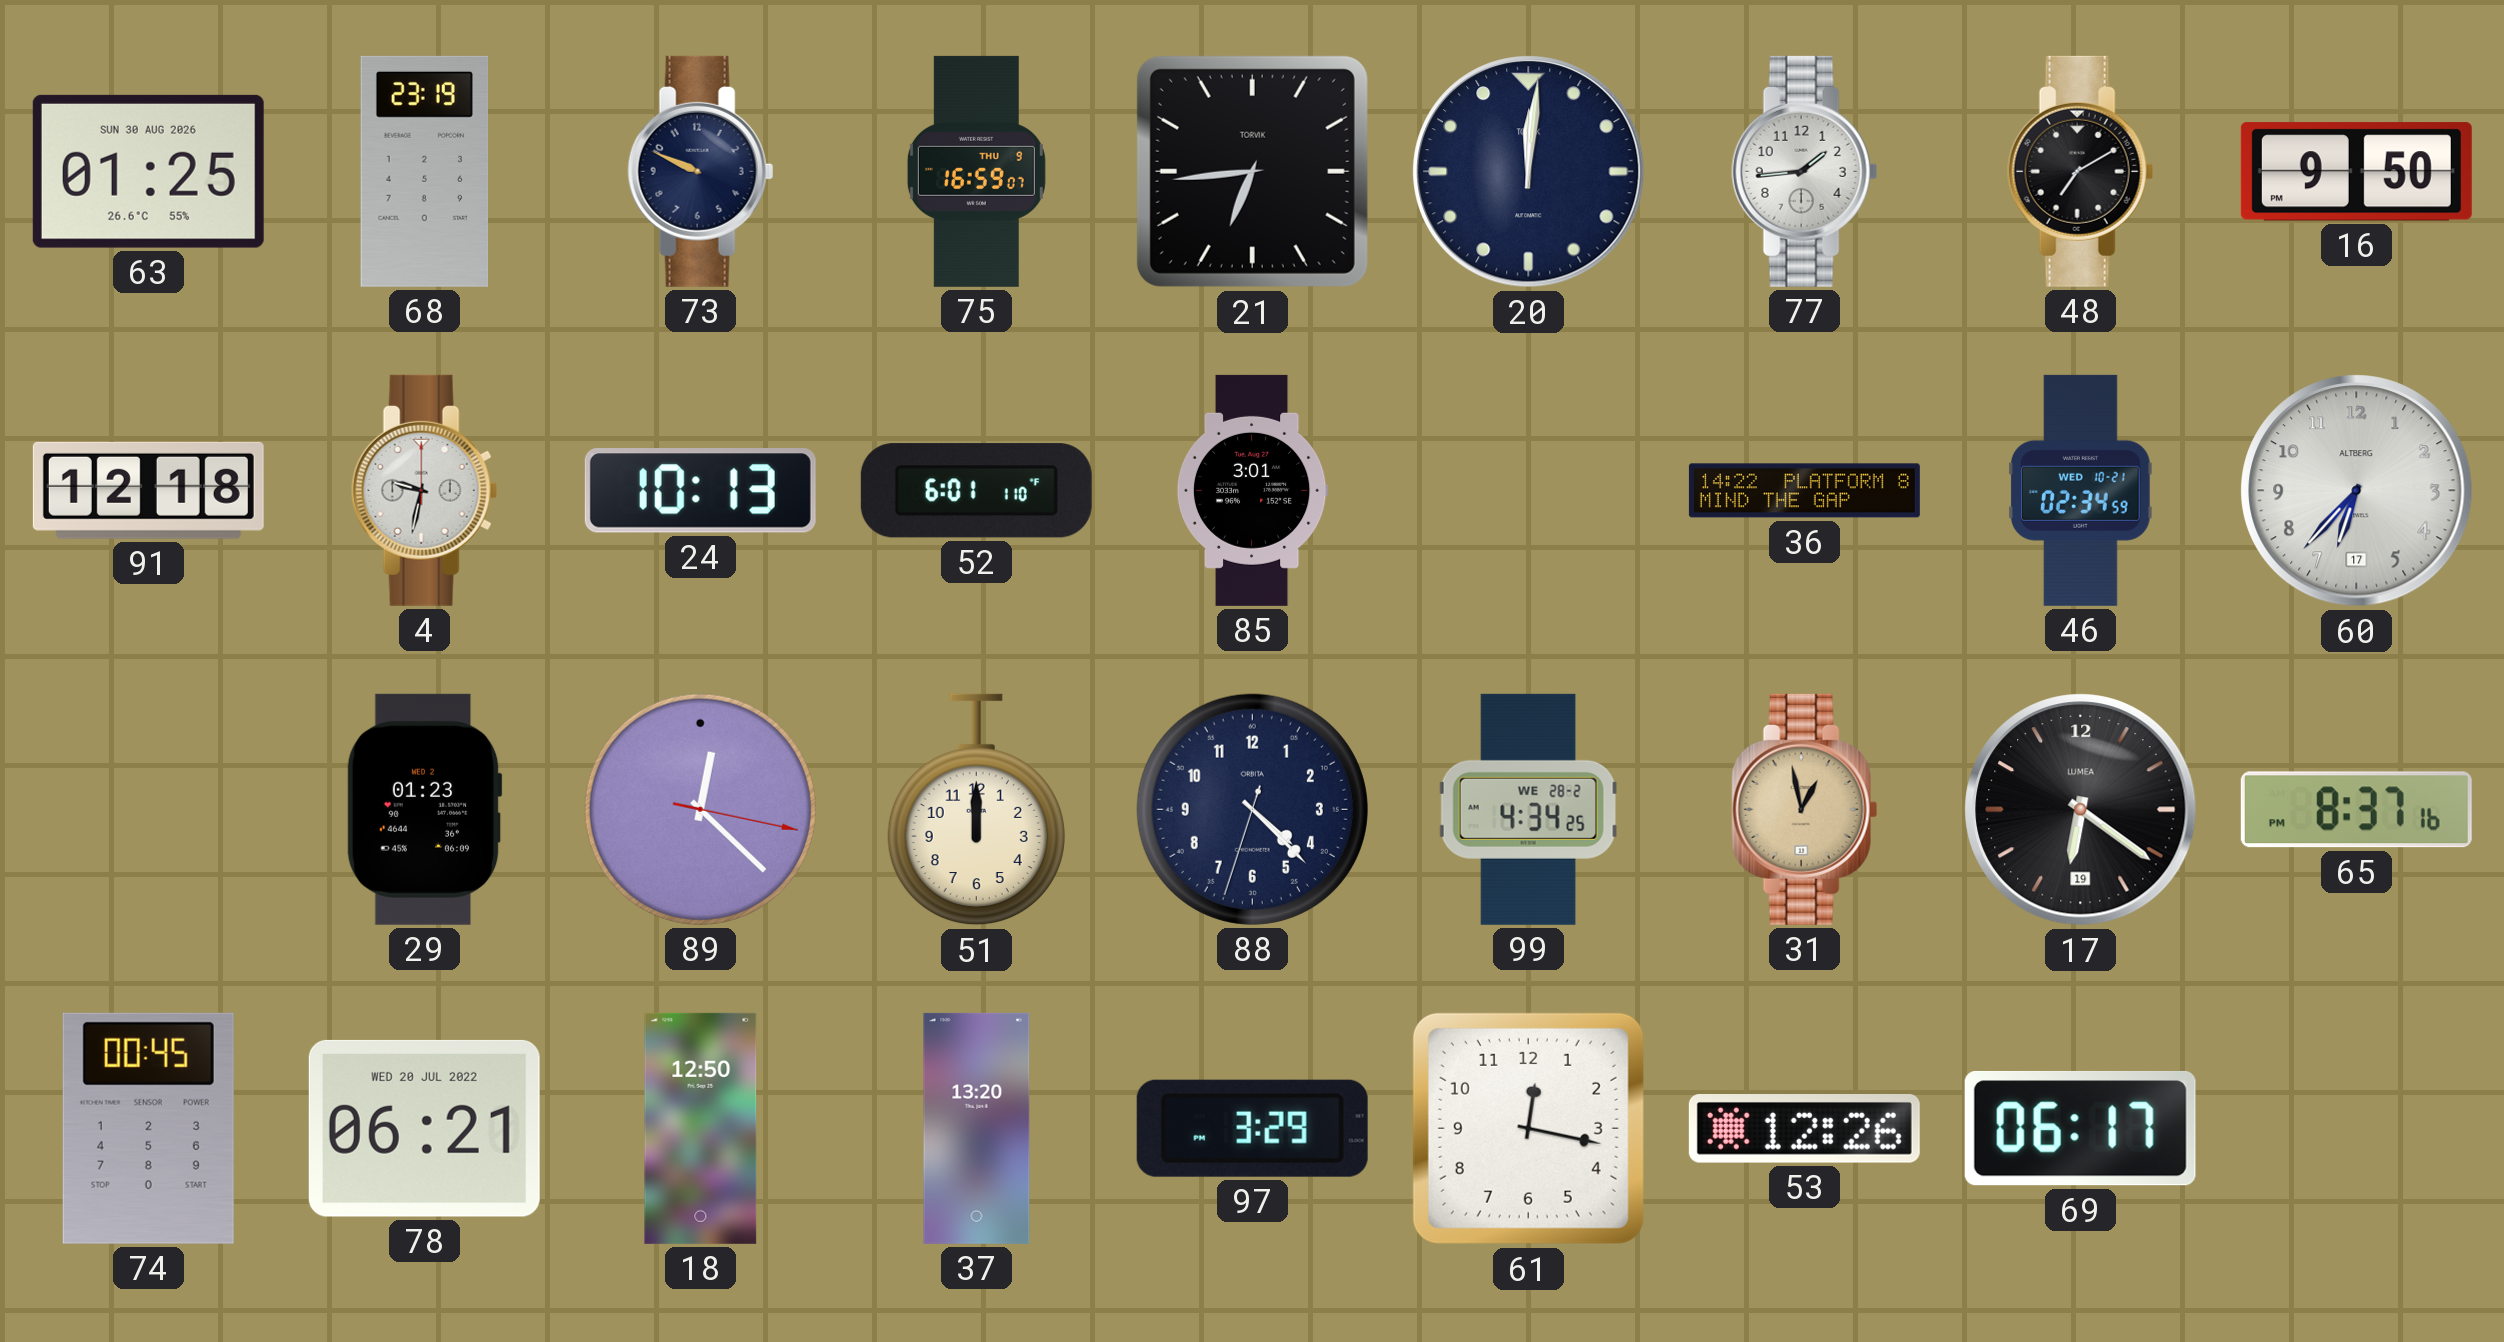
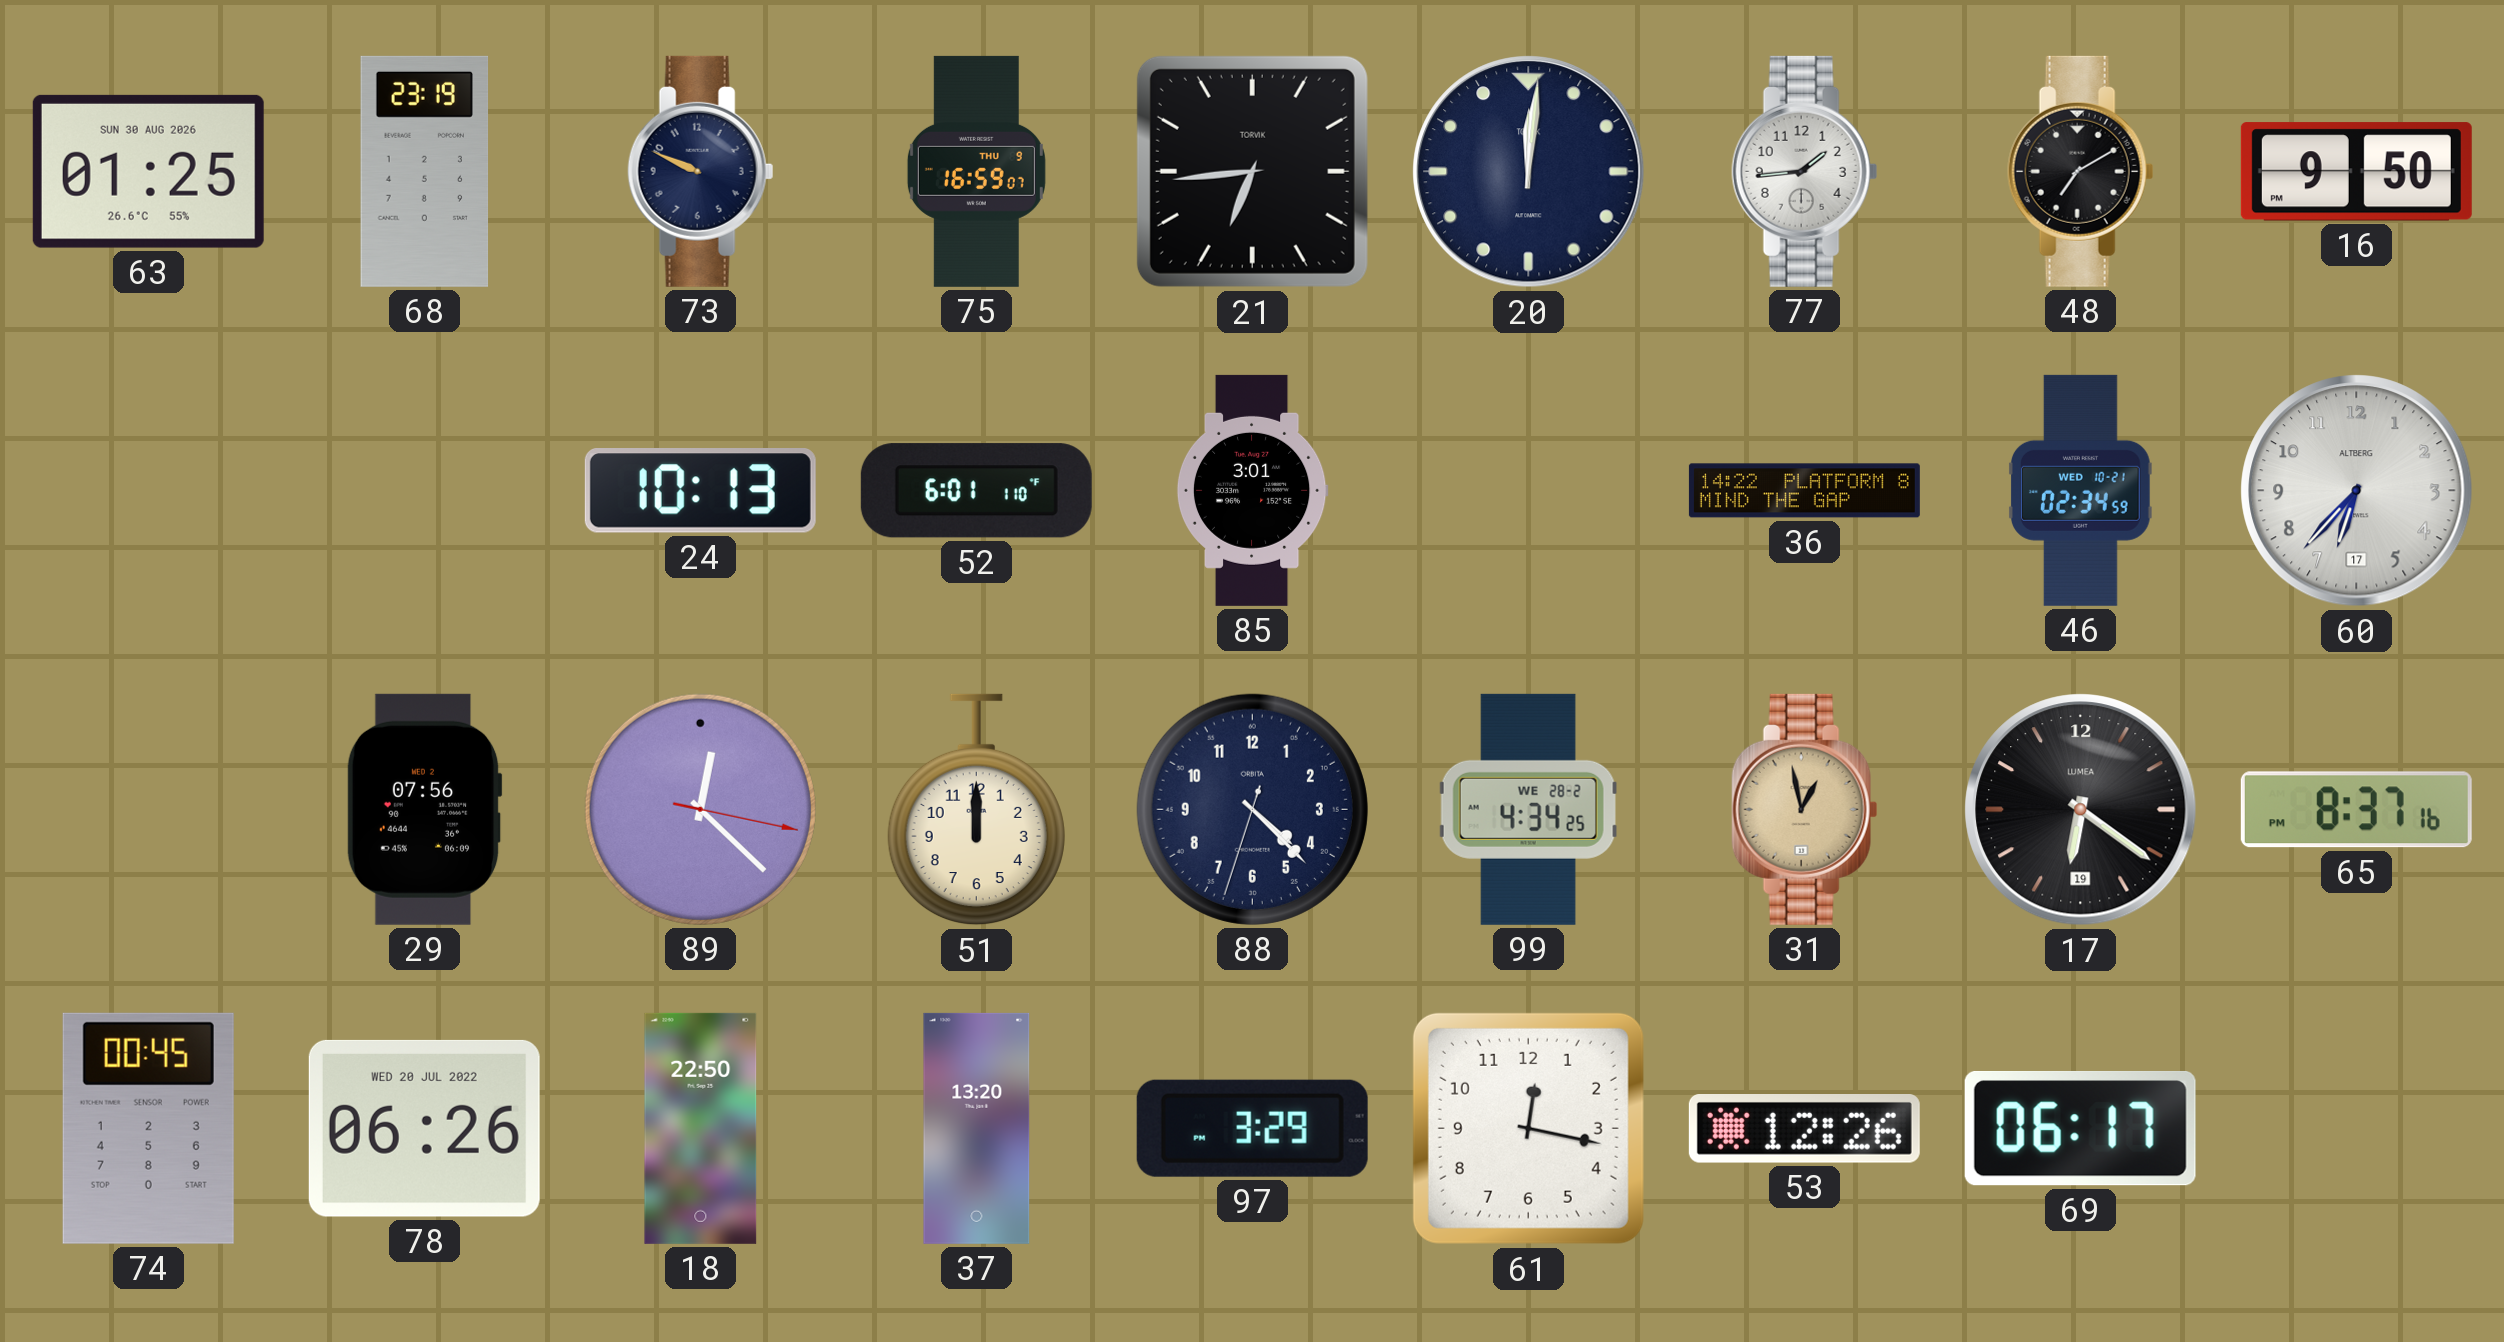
91: 12:18 -> none (148, 490)
4: 9:32 -> none (425, 490)
29: 01:23 -> 07:56 (424, 809)
78: 06:21 -> 06:26 (424, 1128)
18: 12:50 -> 22:50 (701, 1128)
